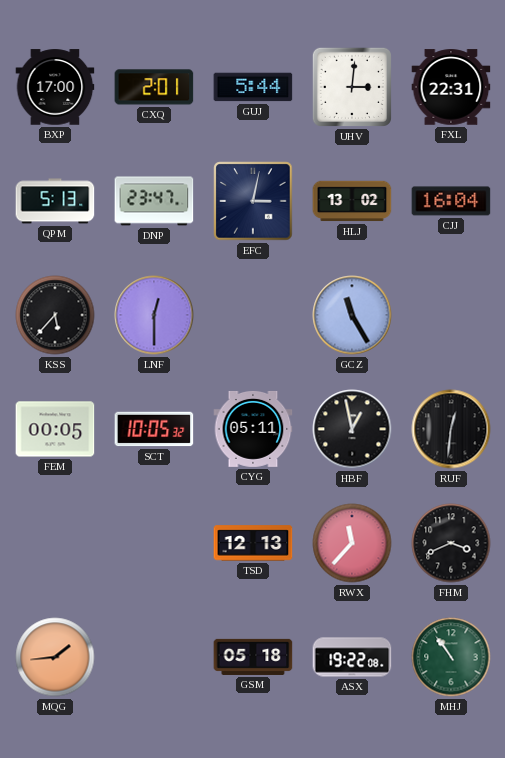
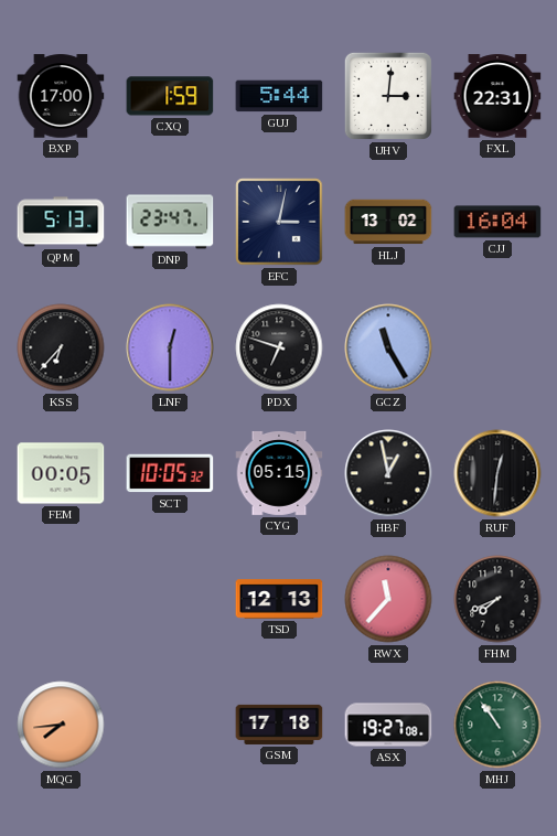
CXQ: 2:01 -> 1:59 (170, 96)
KSS: 5:37 -> 6:37 (61, 347)
PDX: none -> 6:48 (279, 347)
CYG: 05:11 -> 05:15 (279, 473)
FHM: 3:41 -> 7:41 (497, 599)
MQG: 1:44 -> 7:44 (61, 725)
GSM: 05:18 -> 17:18 (279, 725)
ASX: 19:22 -> 19:27 (388, 725)
